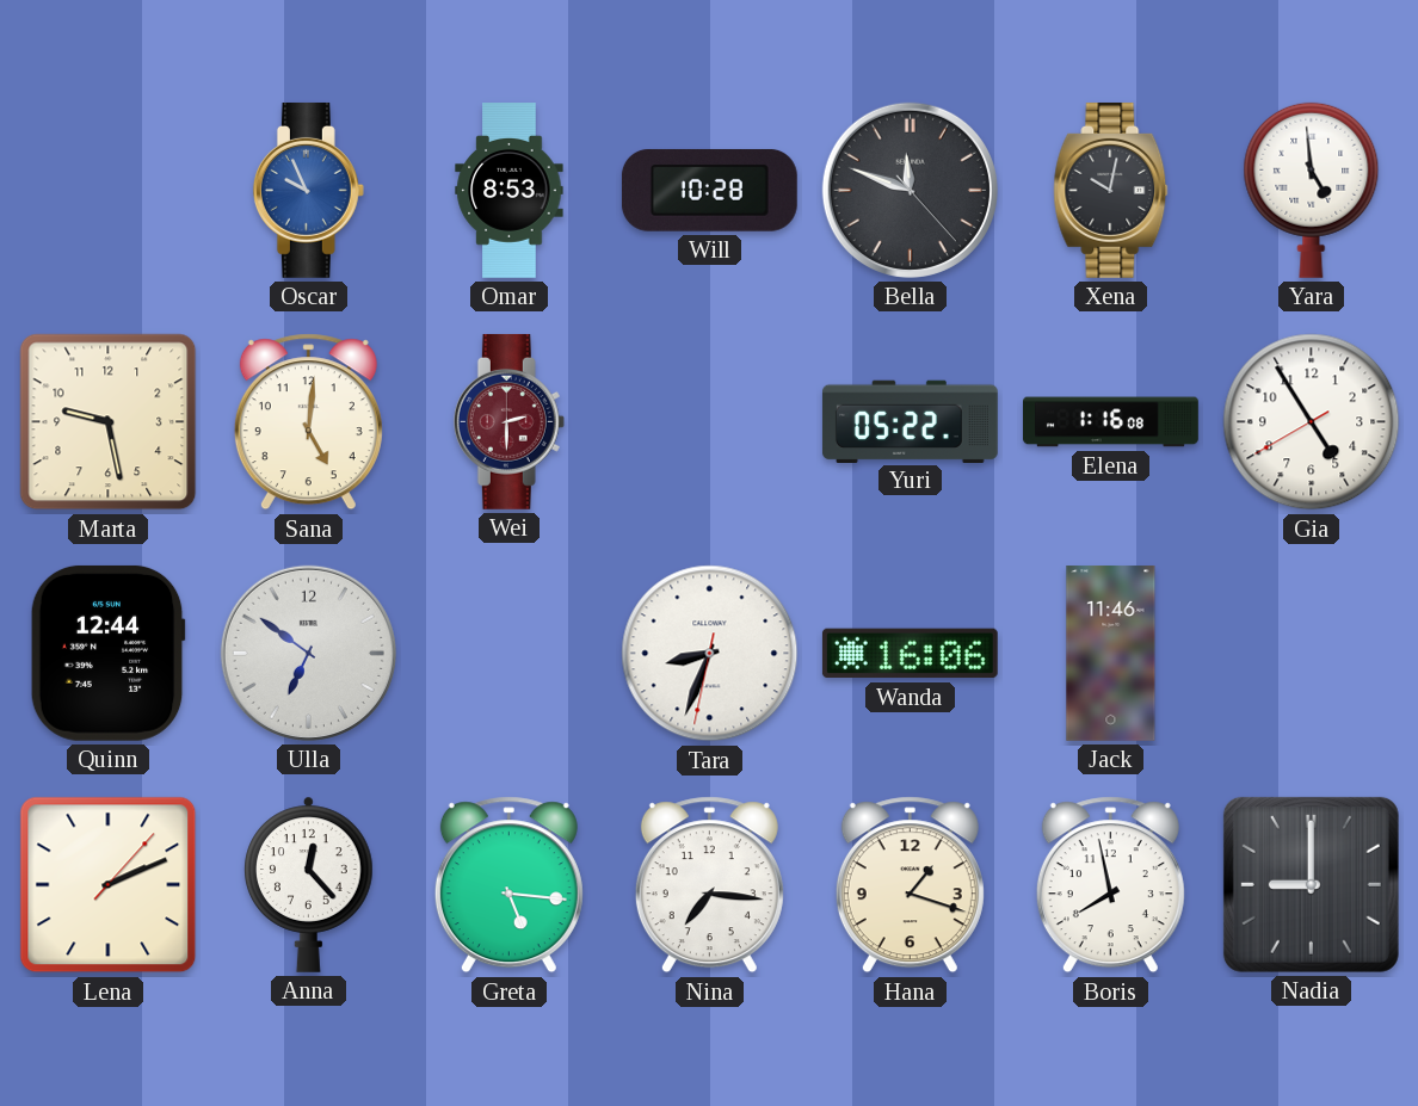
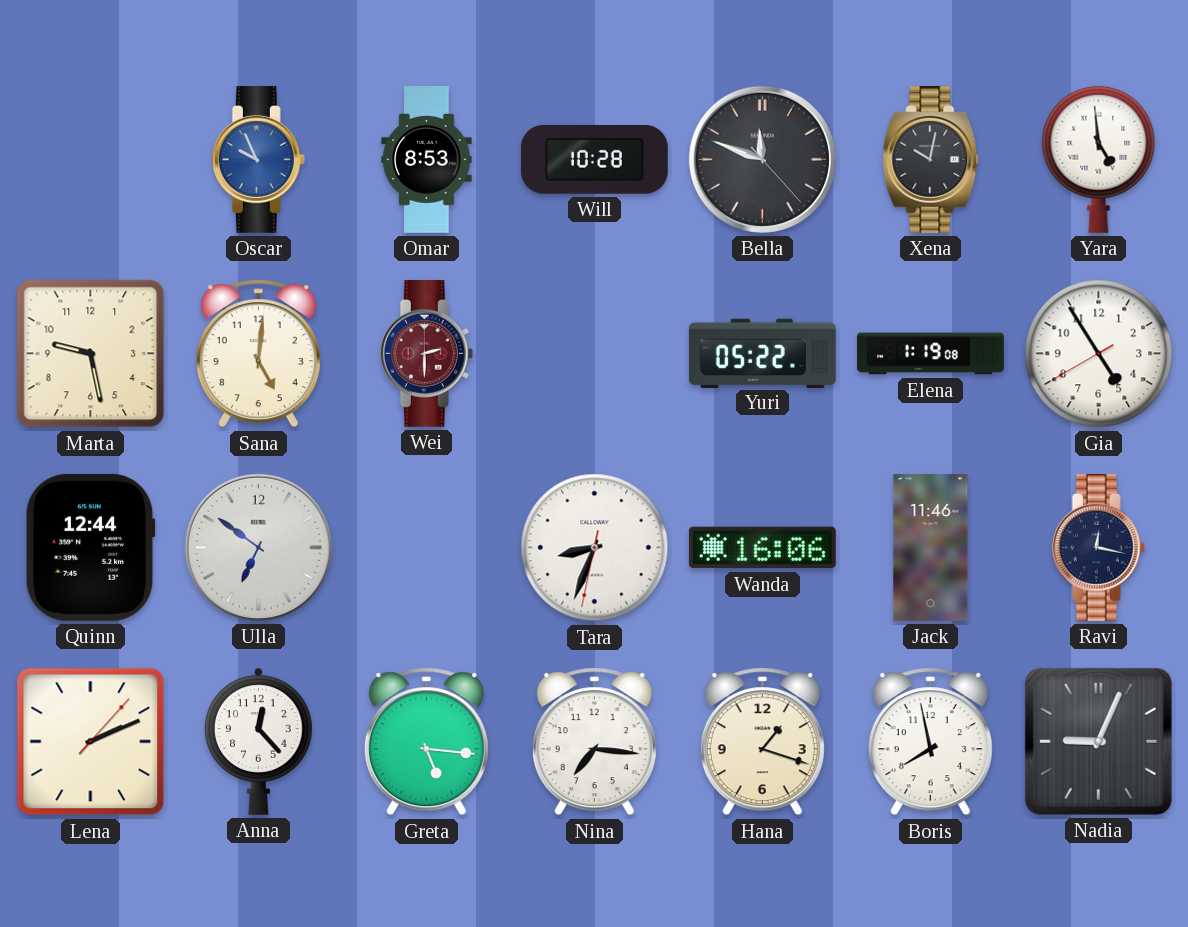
Elena: 1:16 -> 1:19 (931, 354)
Ravi: none -> 12:17 (1098, 547)
Nadia: 9:00 -> 9:04 (1098, 741)
